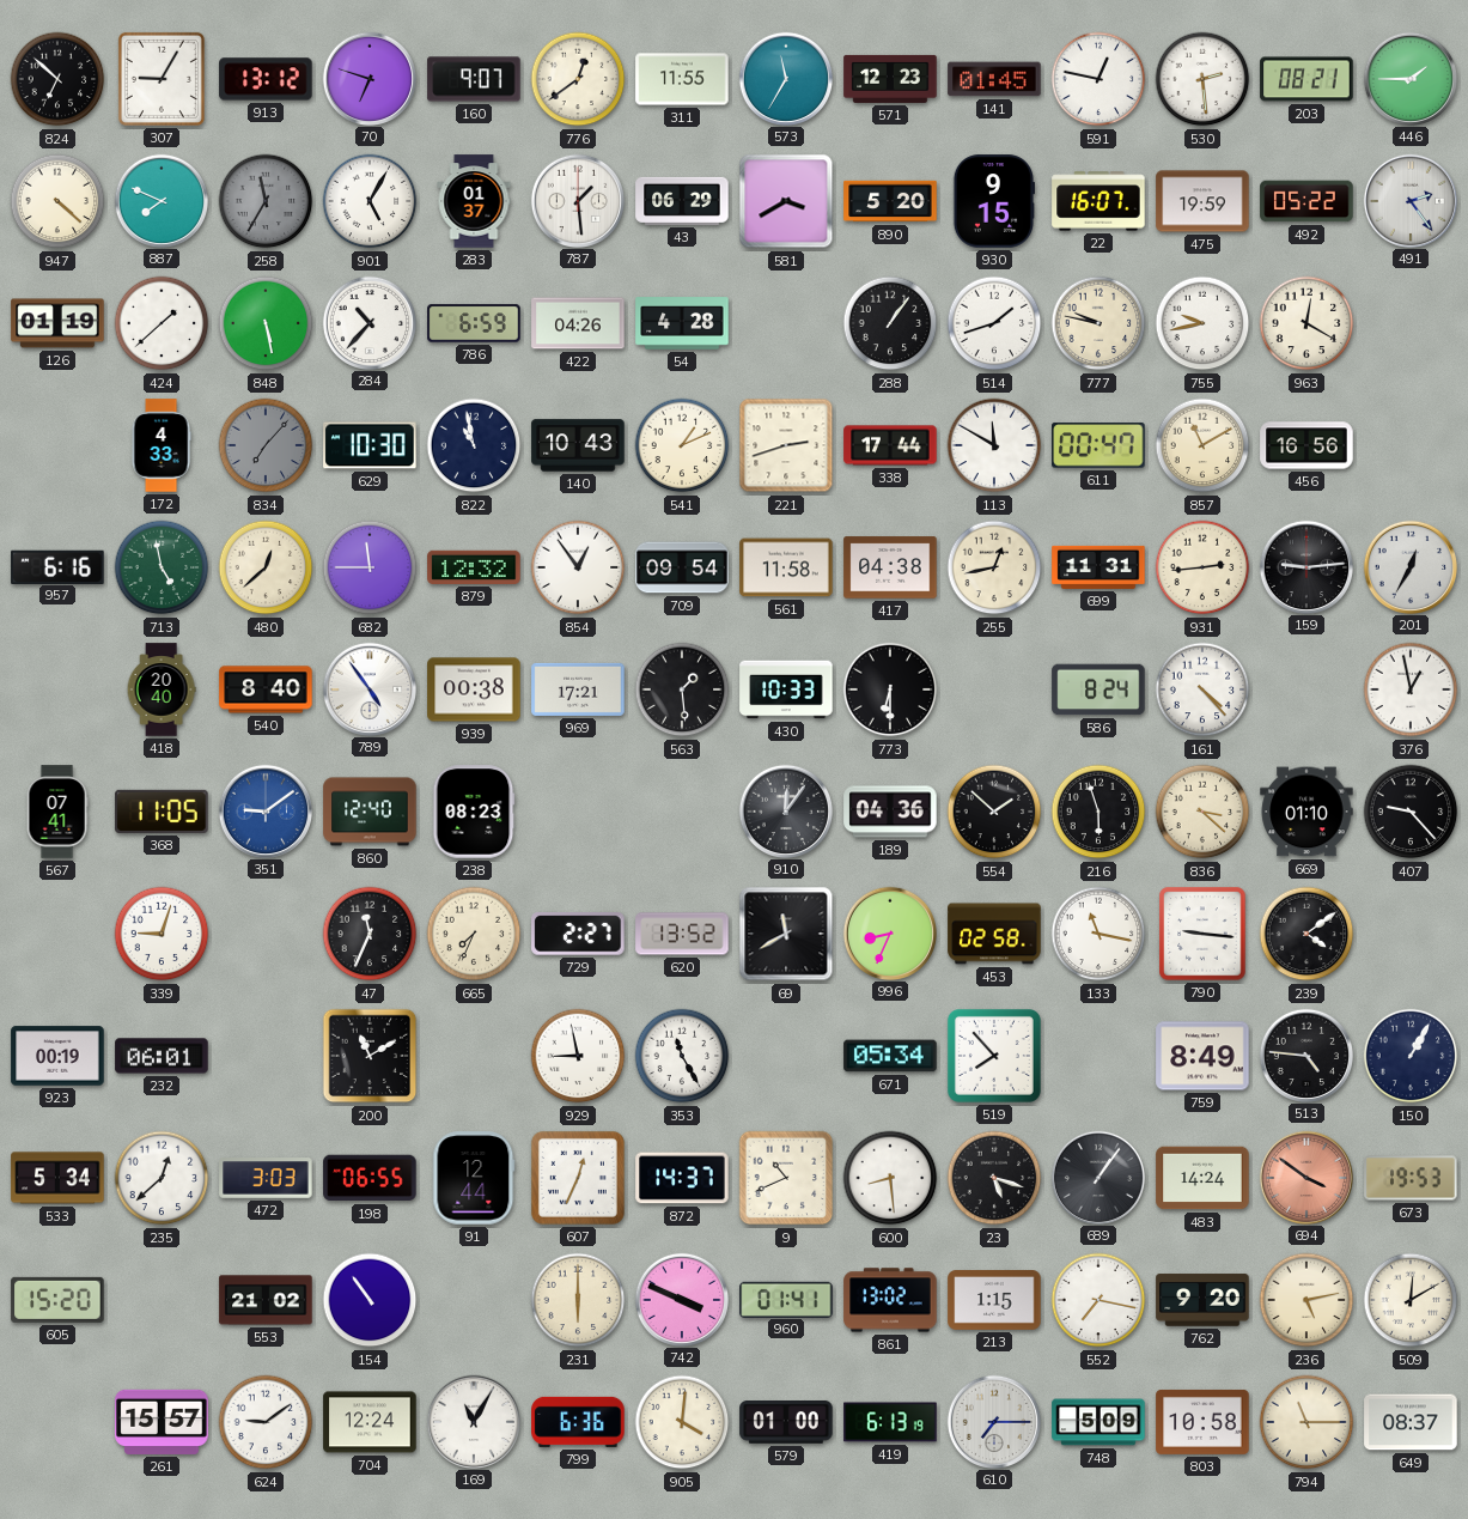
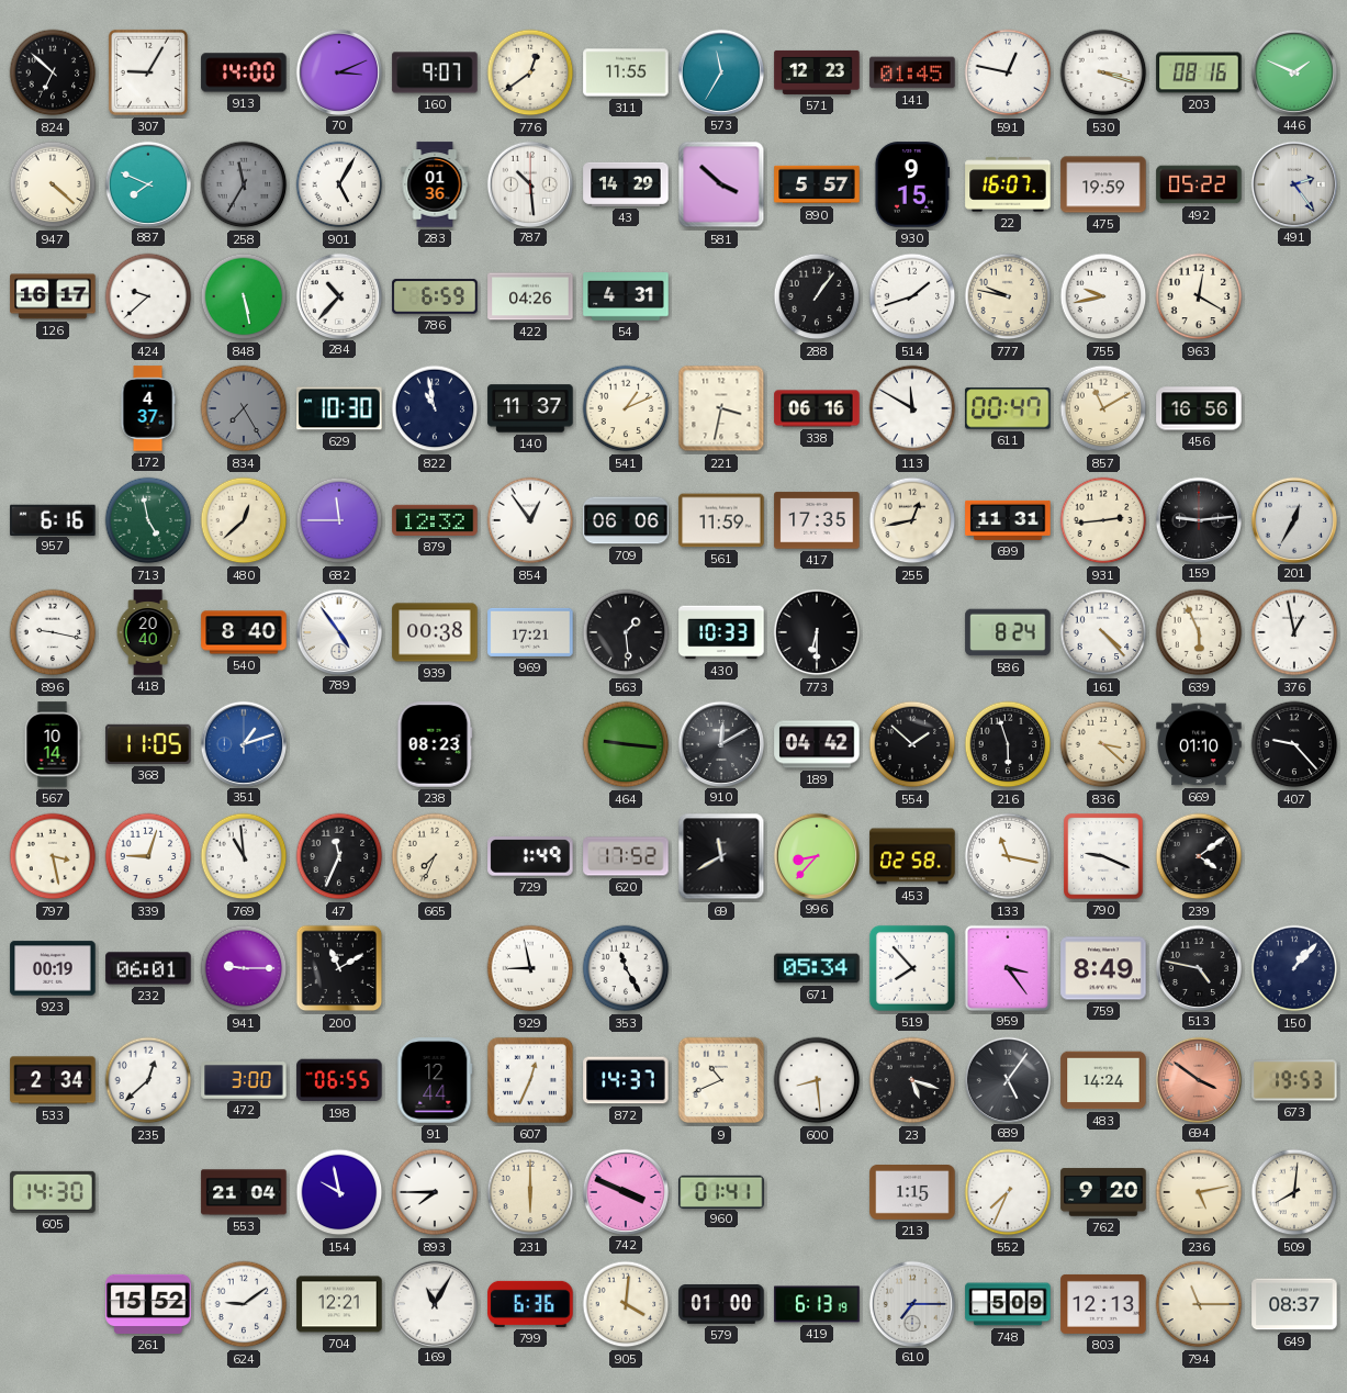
913: 13:12 -> 14:00 (244, 72)
70: 6:48 -> 3:11 (338, 71)
530: 2:29 -> 3:18 (1103, 72)
203: 08:21 -> 08:16 (1199, 72)
446: 1:45 -> 1:49 (1293, 71)
283: 01:37 -> 01:36 (435, 184)
787: 1:29 -> 10:29 (529, 183)
43: 06:29 -> 14:29 (626, 184)
581: 3:40 -> 3:52 (721, 184)
890: 5:20 -> 5:57 (817, 184)
126: 01:19 -> 16:17 (53, 296)
424: 1:38 -> 9:38 (148, 296)
54: 4:28 -> 4:31 (626, 296)
172: 4:33 -> 4:37 (148, 408)
834: 7:07 -> 7:25 (244, 408)
140: 10:43 -> 11:37 (530, 408)
221: 2:42 -> 3:32 (721, 408)
338: 17:44 -> 06:16 (817, 408)
709: 09:54 -> 06:06 (626, 520)
561: 11:58 -> 11:59 (721, 520)
417: 04:38 -> 17:35 (817, 520)
896: none -> 9:17 (53, 632)
639: none -> 5:56 (1199, 632)
567: 07:41 -> 10:14 (53, 744)
351: 9:09 -> 1:12 (243, 743)
860: 12:40 -> none (370, 812)
464: none -> 9:16 (626, 744)
910: 12:06 -> 12:10 (720, 743)
189: 04:36 -> 04:42 (817, 744)
797: none -> 3:28 (53, 856)
769: none -> 10:59 (244, 856)
729: 2:27 -> 1:49 (530, 856)
620: 13:52 -> 17:52 (626, 856)
996: 8:34 -> 8:37 (816, 855)
790: 9:16 -> 9:19 (1103, 856)
941: none -> 9:15 (244, 968)
959: none -> 3:24 (1007, 967)
513: 4:46 -> 4:47 (1198, 967)
150: 1:05 -> 1:07 (1294, 968)
533: 5:34 -> 2:34 (53, 1080)
472: 3:03 -> 3:00 (244, 1081)
689: 1:06 -> 5:06 (1007, 1079)
605: 15:20 -> 14:30 (53, 1192)
553: 21:02 -> 21:04 (244, 1192)
154: 10:54 -> 9:58 (339, 1192)
893: none -> 7:45 (435, 1192)
861: 13:02 -> none (890, 1300)
552: 7:17 -> 7:34 (1008, 1192)
509: 12:10 -> 8:01 (1294, 1192)
261: 15:57 -> 15:52 (148, 1304)
704: 12:24 -> 12:21 (339, 1304)
803: 10:58 -> 12:13 (1103, 1304)
